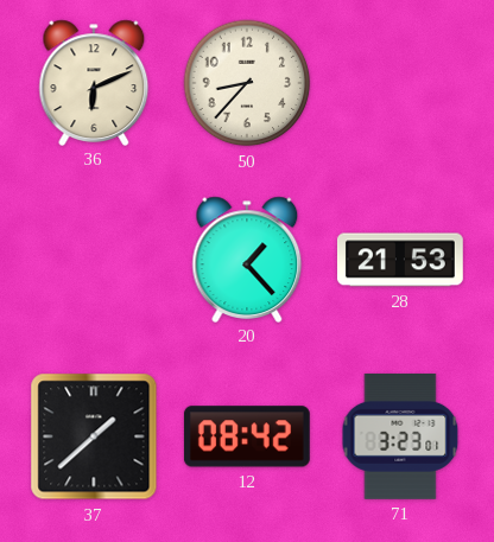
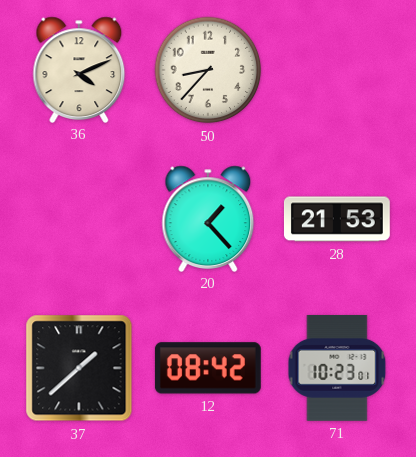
36: 6:11 -> 4:11 (79, 69)
71: 3:23 -> 10:23 (337, 368)
